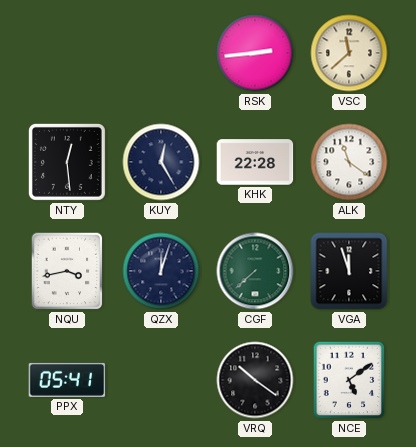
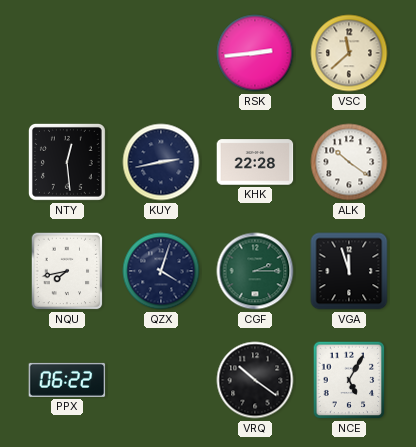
KUY: 12:25 -> 2:43 (161, 162)
ALK: 11:21 -> 10:21 (349, 162)
NQU: 3:43 -> 7:43 (67, 271)
QZX: 12:03 -> 4:03 (161, 271)
CGF: 7:38 -> 2:15 (255, 271)
PPX: 05:41 -> 06:22 (67, 380)
NCE: 5:09 -> 5:05 (349, 380)
